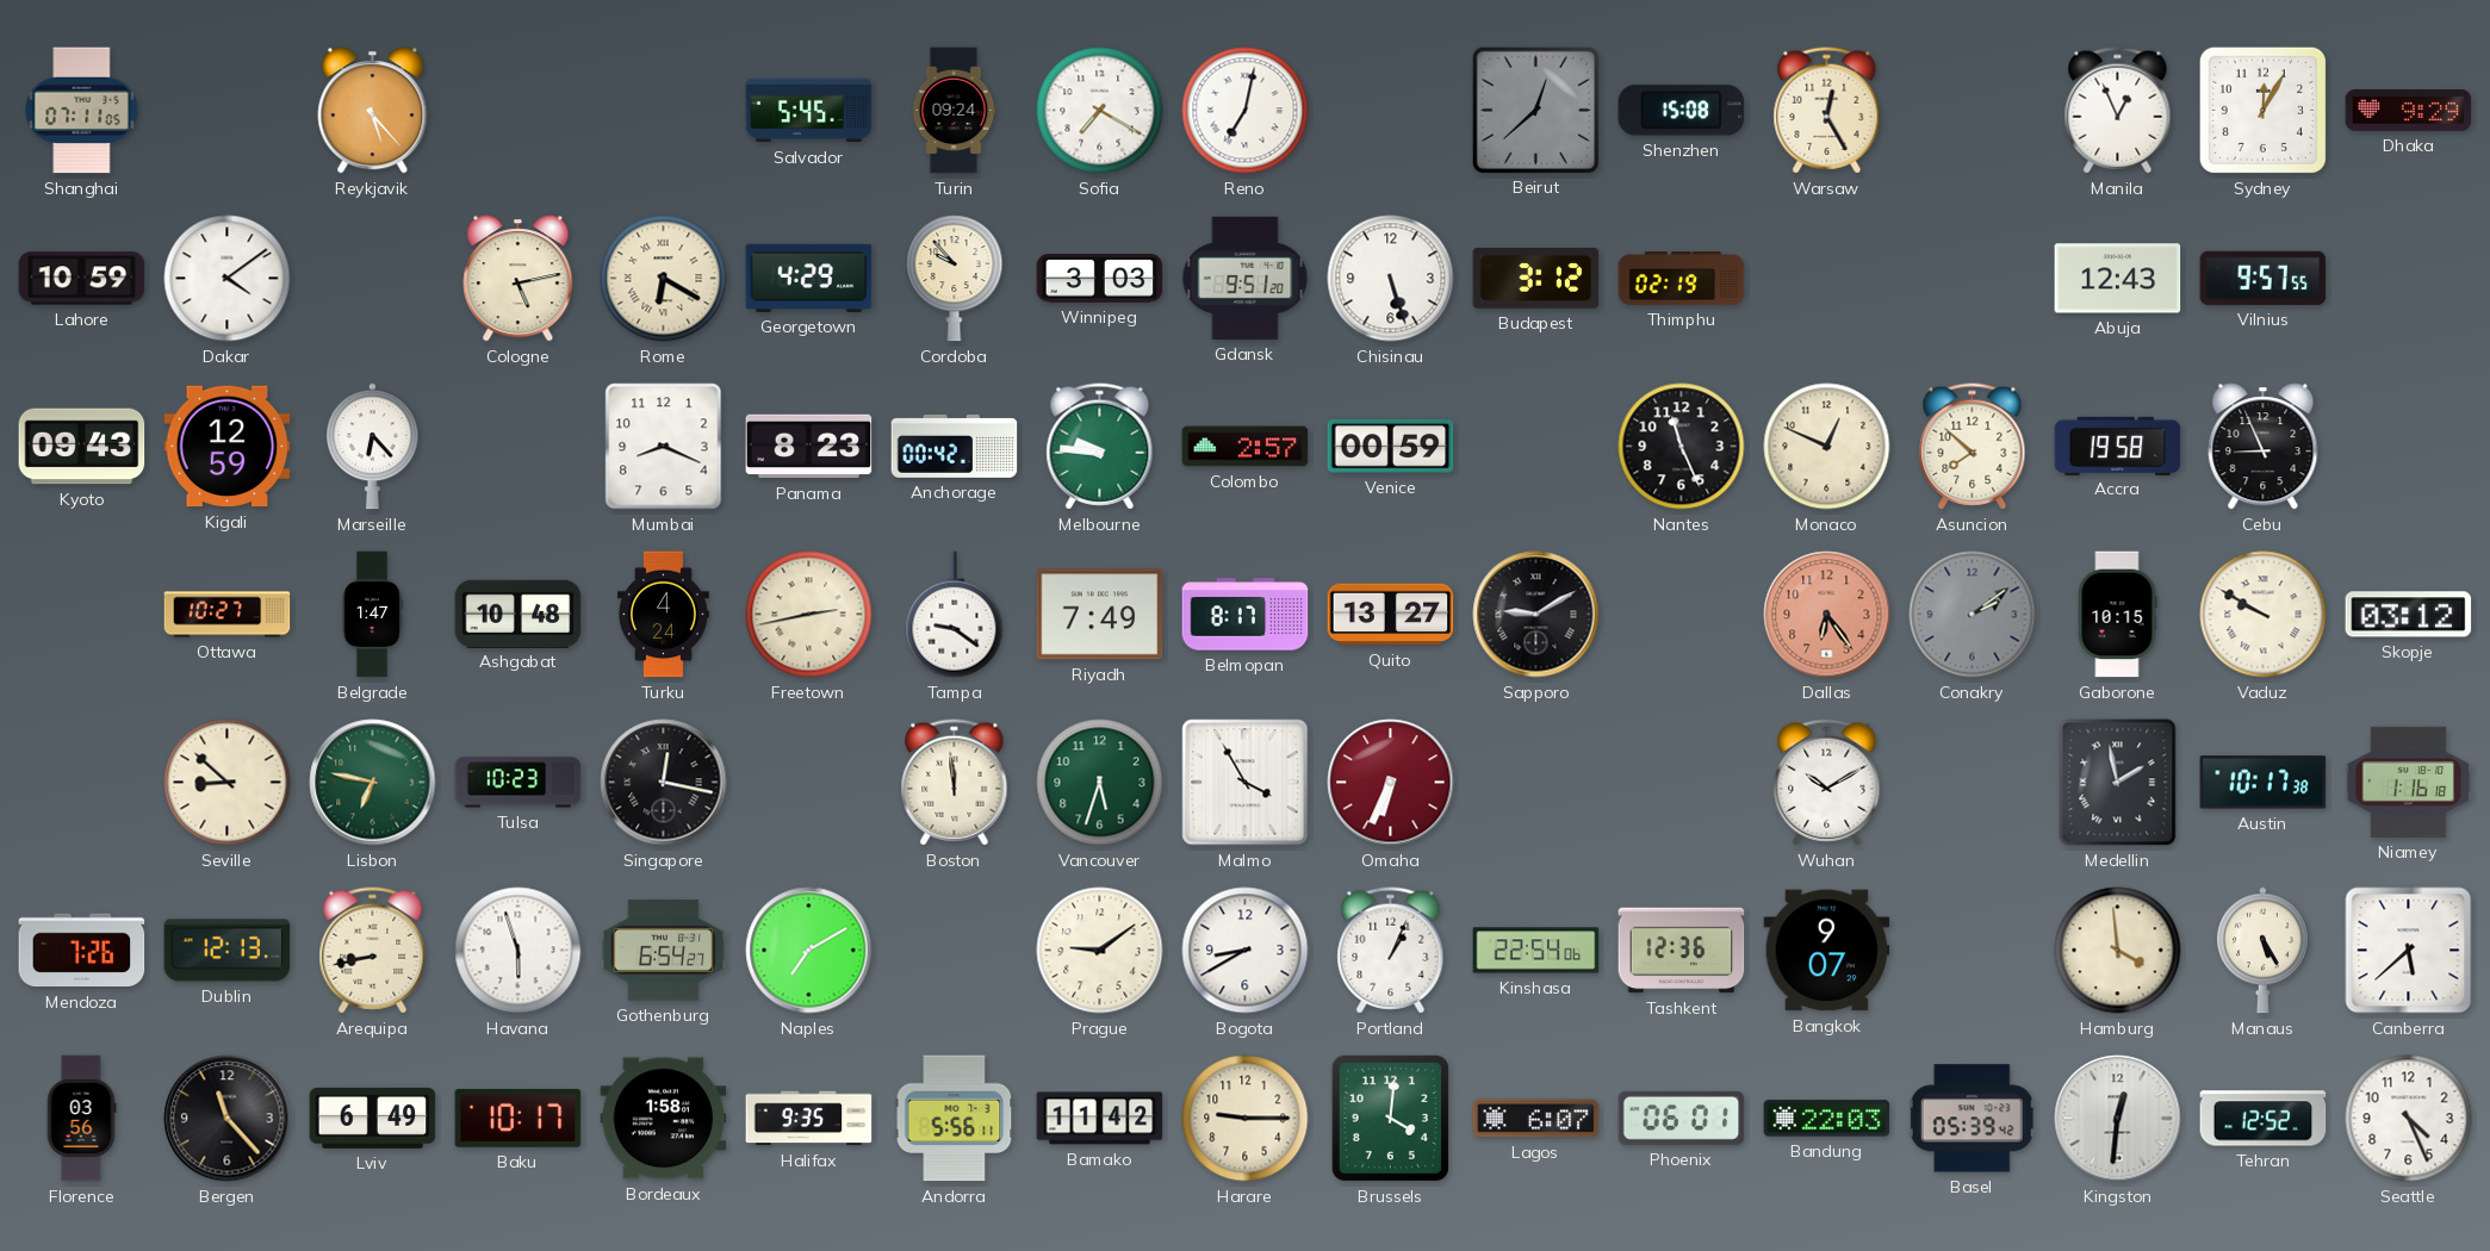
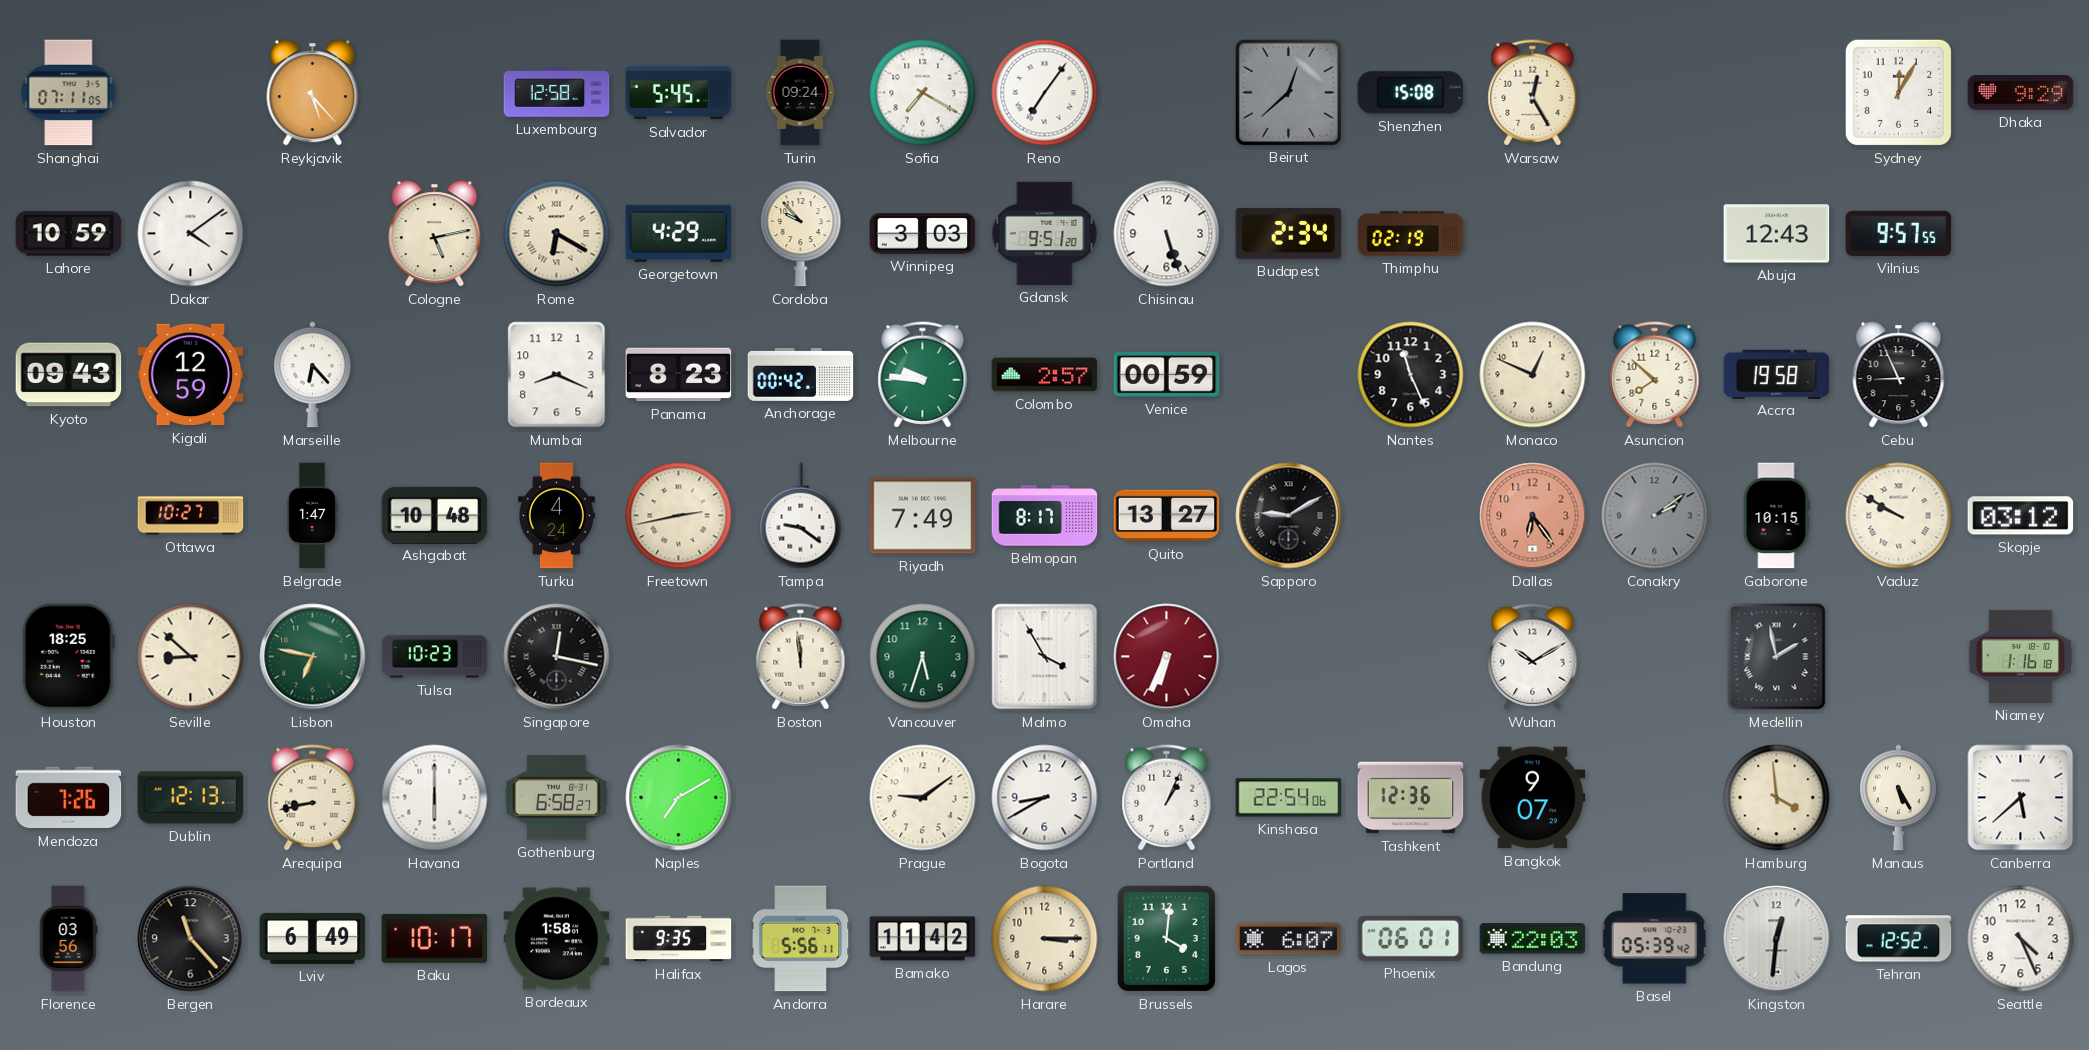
Luxembourg: none -> 12:58 (557, 93)
Reno: 7:02 -> 7:06 (1045, 93)
Manila: 12:56 -> none (2118, 111)
Budapest: 3:12 -> 2:34 (1289, 233)
Houston: none -> 18:25 (68, 657)
Austin: 10:17 -> none (2264, 783)
Havana: 5:57 -> 6:00 (435, 798)
Gothenburg: 6:54 -> 6:58 (557, 798)
Harare: 9:15 -> 3:15 (1045, 939)
